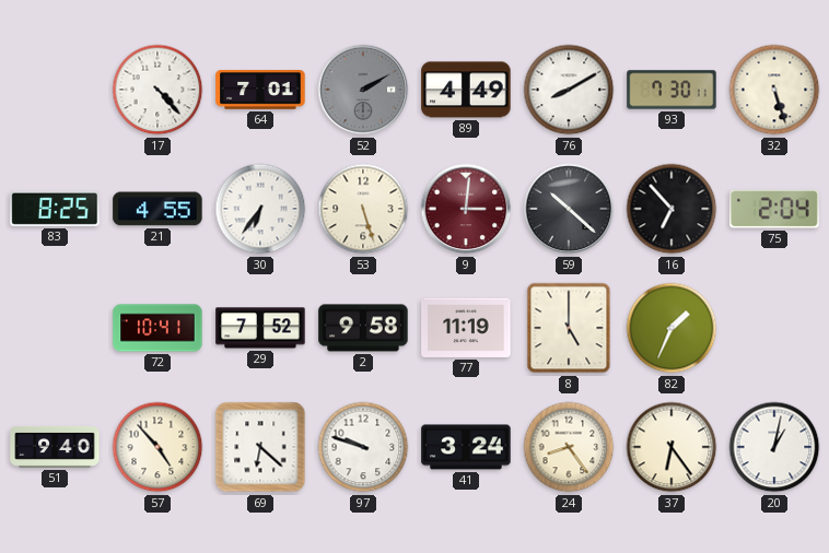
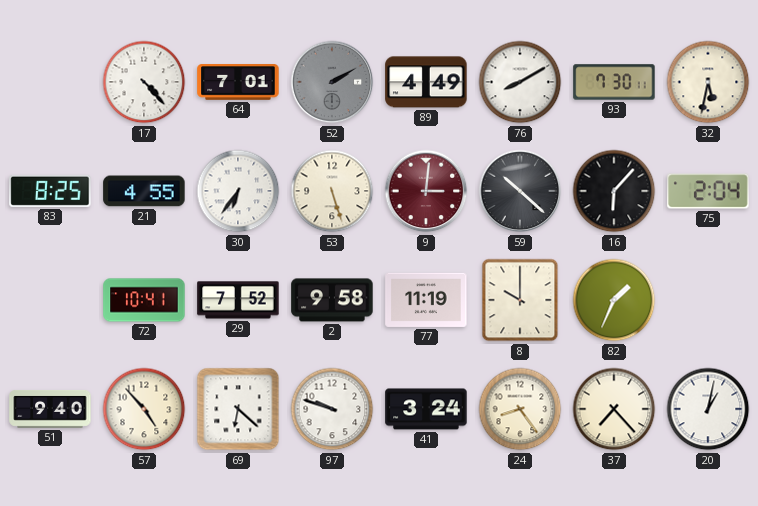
32: 5:27 -> 5:32 (708, 82)
16: 6:53 -> 6:07 (614, 191)
8: 5:00 -> 10:00 (520, 300)
37: 6:24 -> 7:23 (614, 409)
